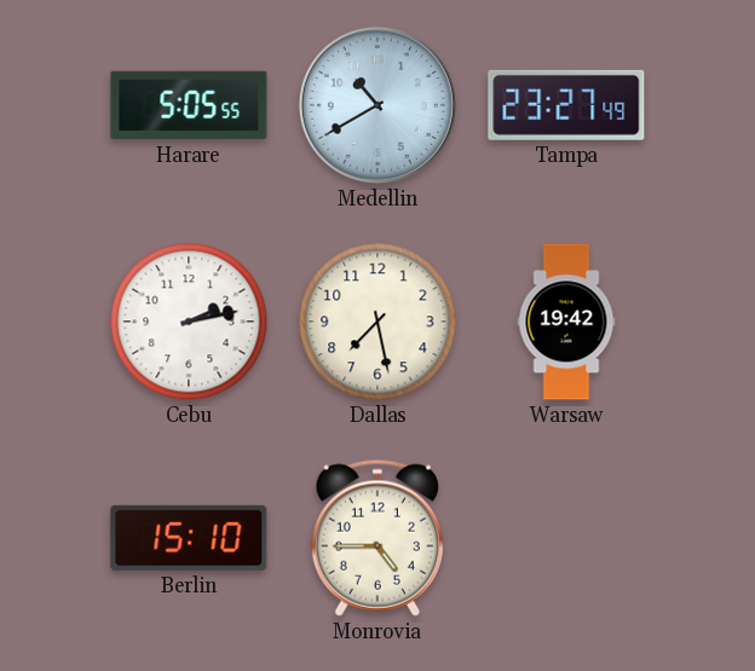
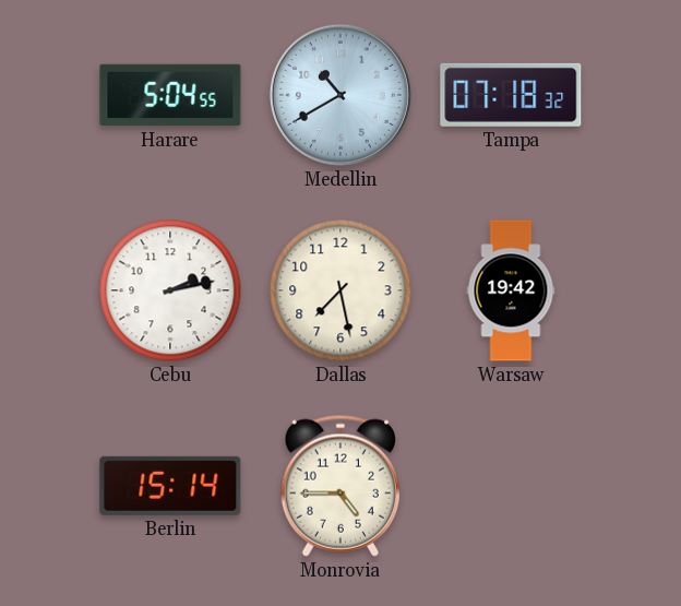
Harare: 5:05 -> 5:04 (170, 95)
Tampa: 23:27 -> 07:18 (511, 95)
Berlin: 15:10 -> 15:14 (170, 486)
